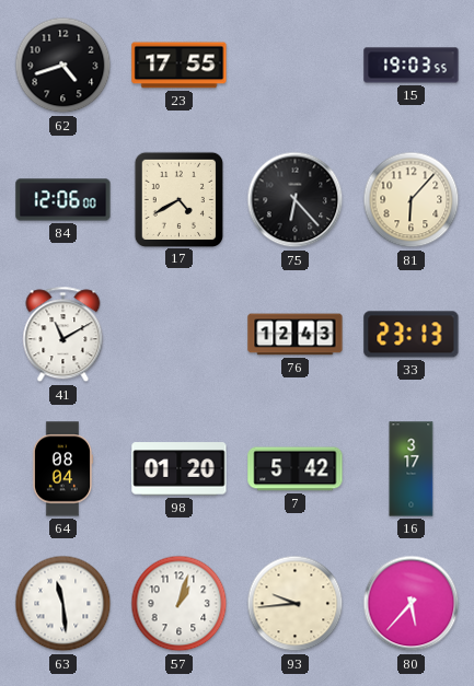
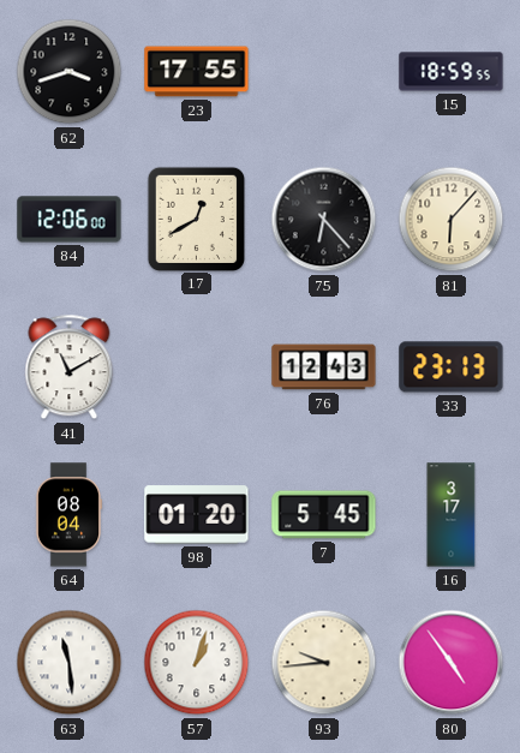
62: 4:42 -> 3:42 (70, 72)
15: 19:03 -> 18:59 (452, 72)
17: 4:40 -> 12:40 (196, 219)
7: 5:42 -> 5:45 (324, 515)
80: 5:37 -> 4:54 (452, 663)
